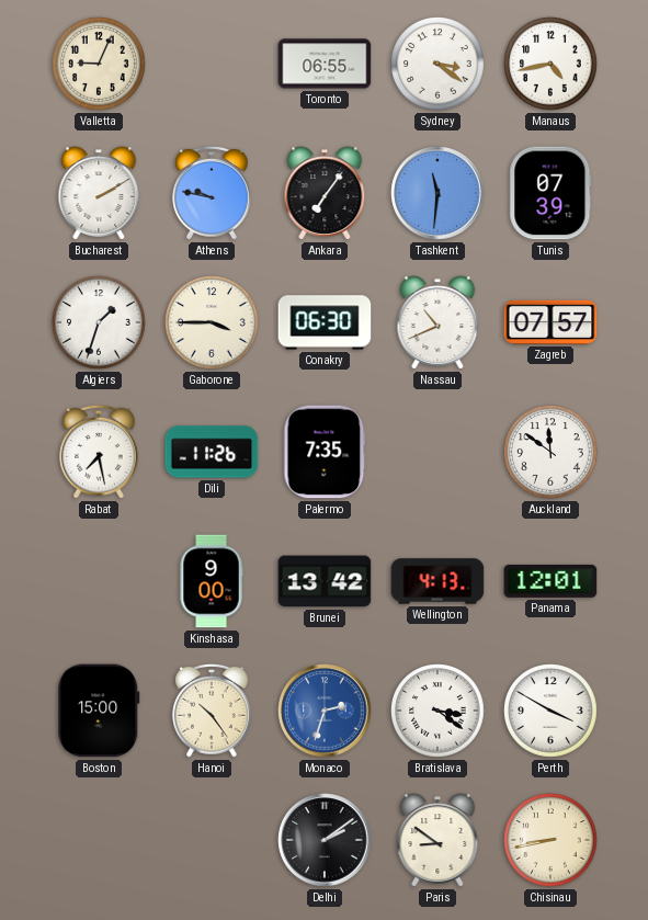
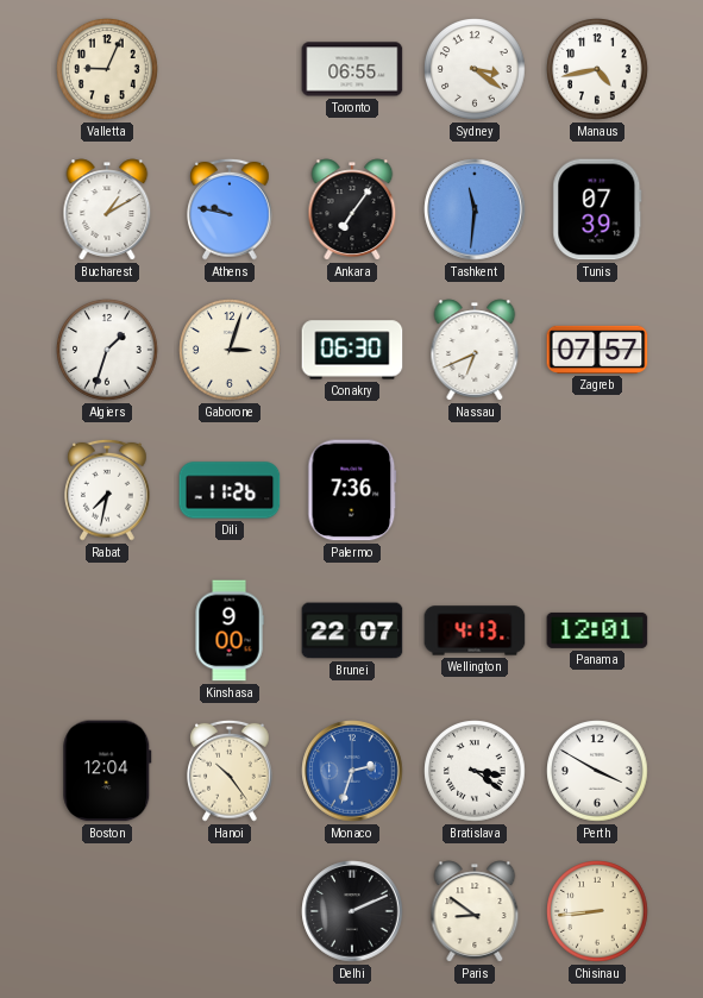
Bucharest: 2:10 -> 1:10 (107, 209)
Gaborone: 3:45 -> 3:03 (230, 350)
Nassau: 10:41 -> 6:41 (475, 350)
Rabat: 7:28 -> 7:32 (108, 490)
Palermo: 7:35 -> 7:36 (352, 490)
Auckland: 11:51 -> none (550, 452)
Brunei: 13:42 -> 22:07 (352, 630)
Boston: 15:00 -> 12:04 (107, 771)
Delhi: 2:09 -> 2:11 (352, 911)
Chisinau: 8:43 -> 8:44 (597, 911)
